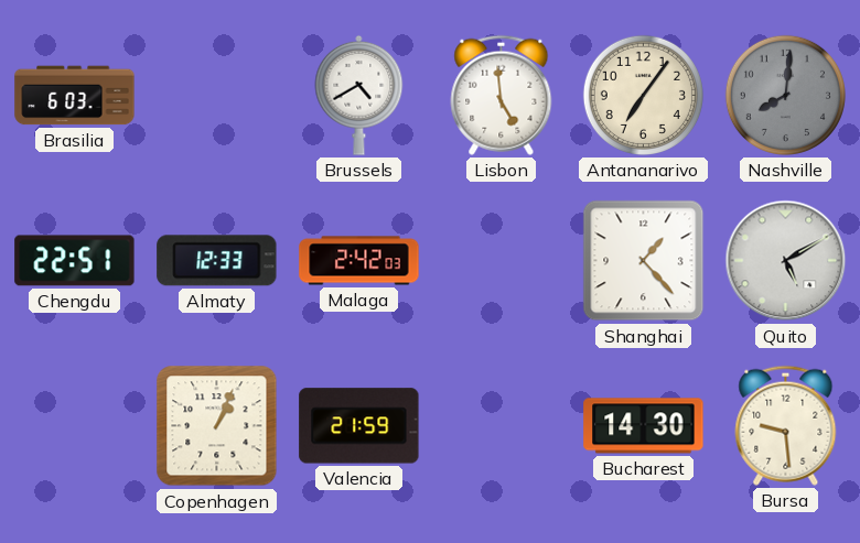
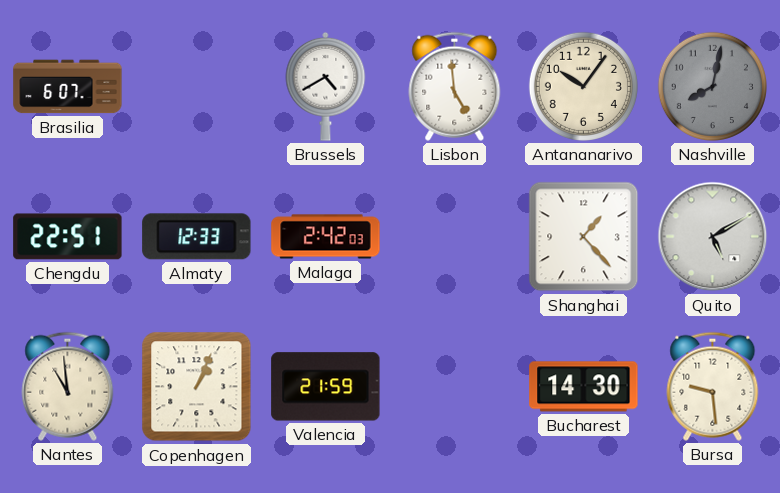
Brasilia: 6:03 -> 6:07 (68, 87)
Antananarivo: 7:06 -> 10:06 (583, 86)
Nashville: 8:01 -> 8:02 (712, 86)
Nantes: none -> 10:59 (68, 386)
